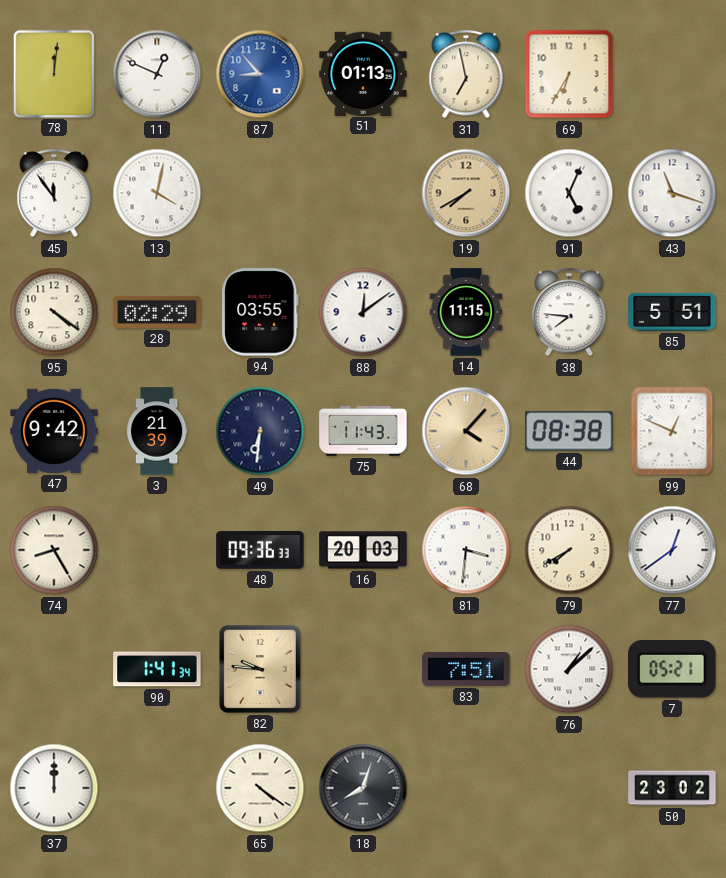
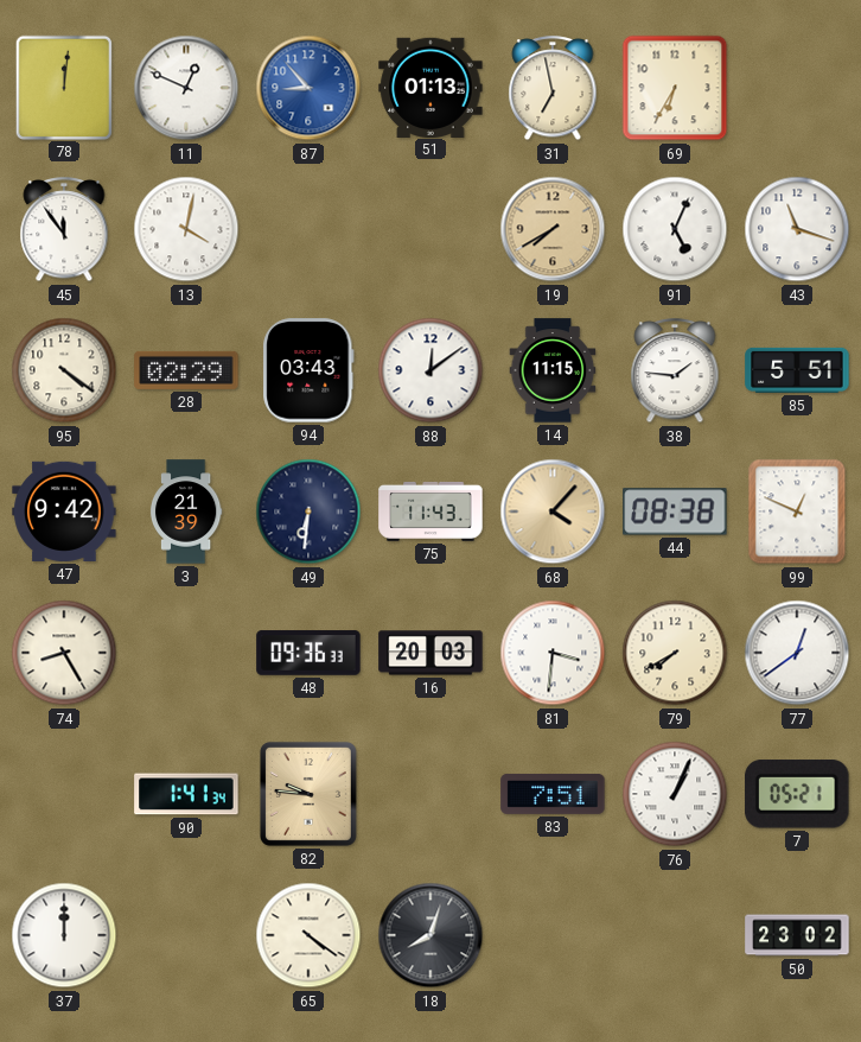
94: 03:55 -> 03:43 (308, 370)
38: 7:46 -> 1:46 (675, 371)
76: 1:08 -> 1:04 (675, 794)
